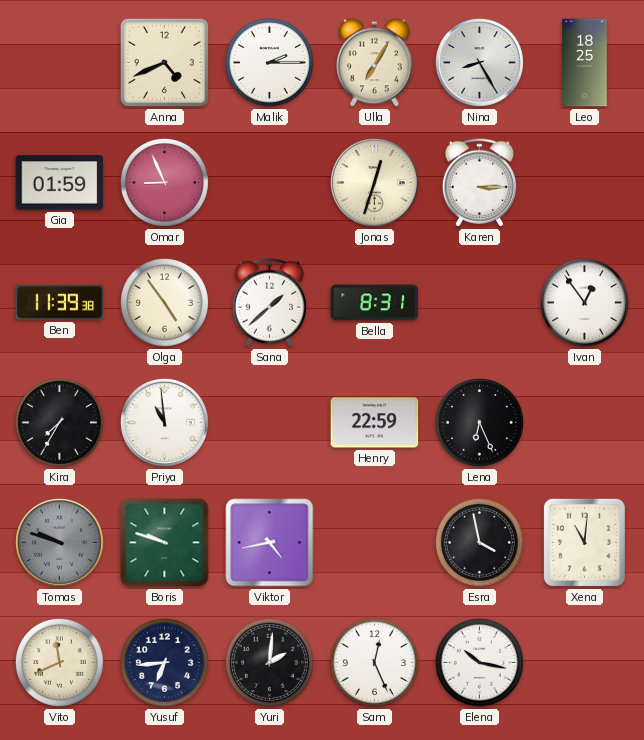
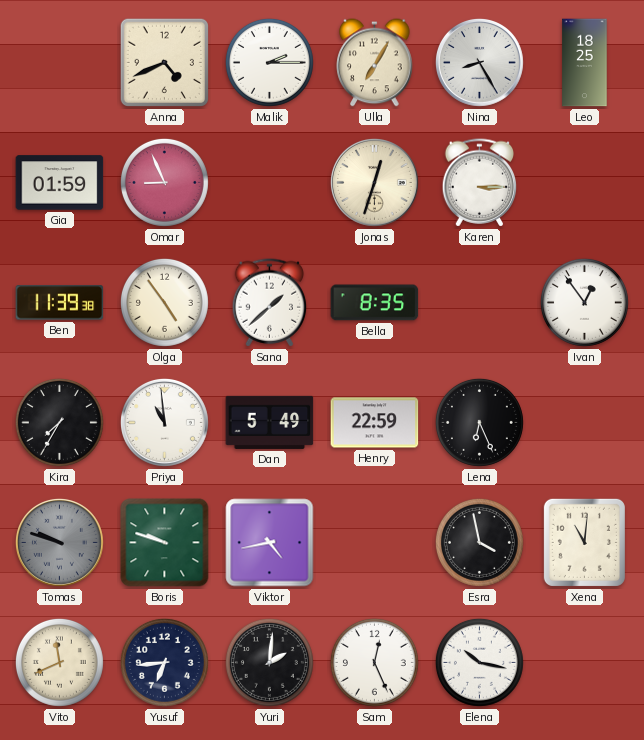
Bella: 8:31 -> 8:35 (375, 303)
Dan: none -> 5:49 (270, 422)
